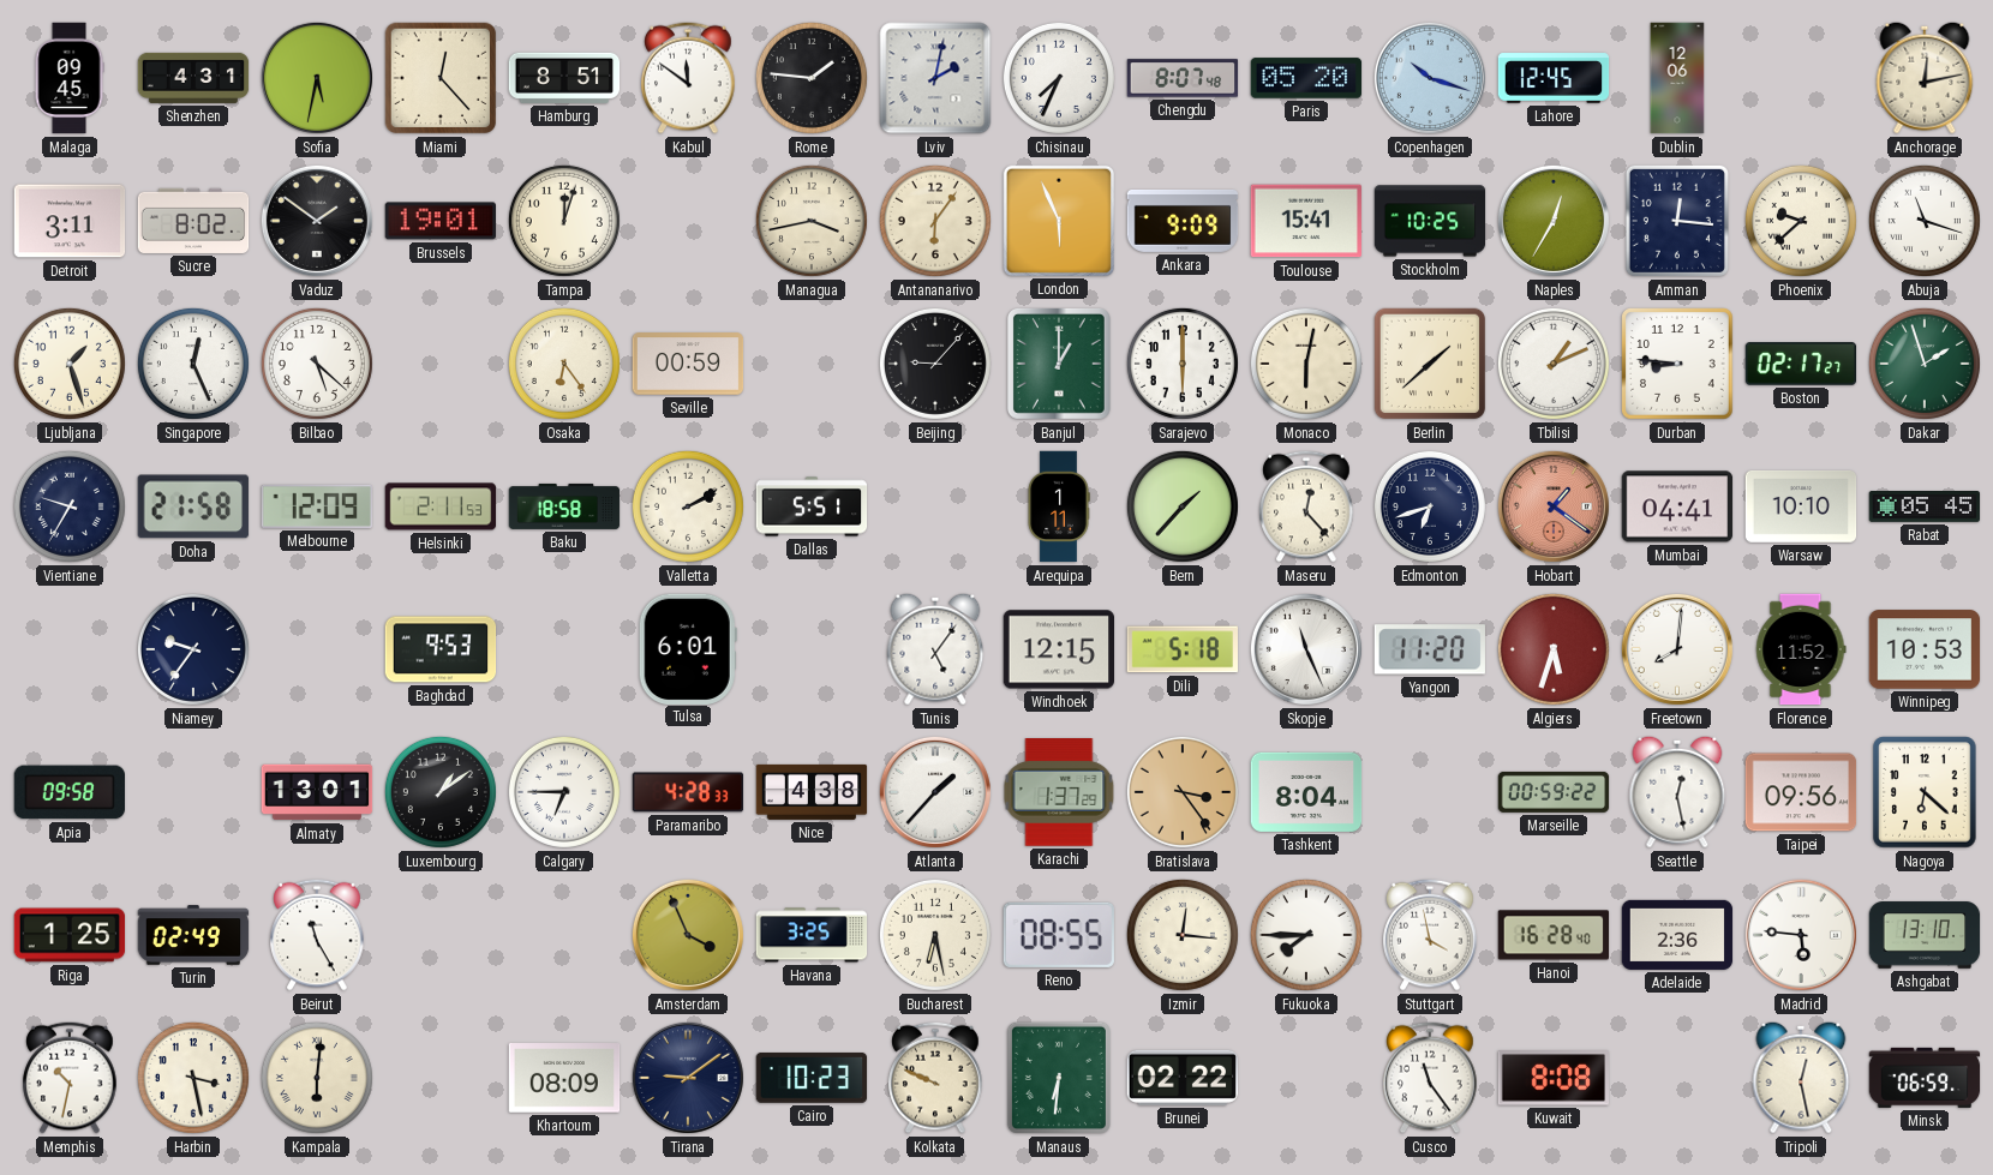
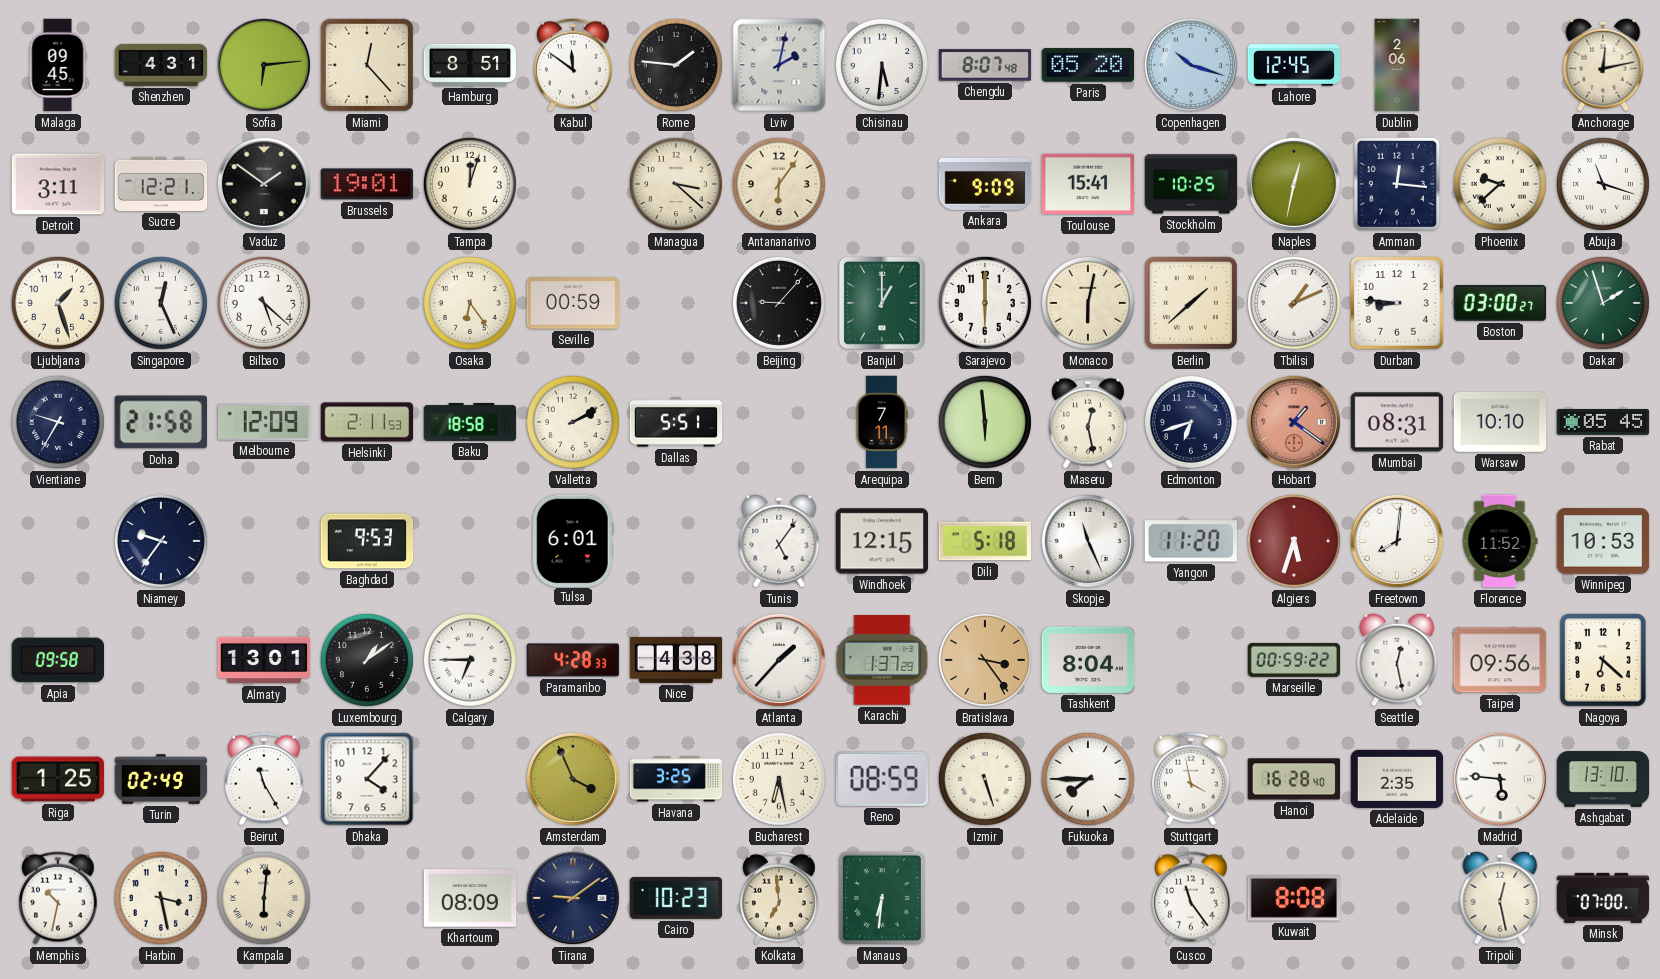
Sofia: 5:32 -> 6:14 (264, 65)
Chisinau: 7:34 -> 5:31 (882, 65)
Dublin: 12:06 -> 2:06 (1397, 65)
Sucre: 8:02 -> 12:21 (161, 184)
Managua: 3:43 -> 3:22 (676, 184)
London: 5:56 -> none (1058, 220)
Naples: 12:35 -> 12:32 (1294, 184)
Boston: 02:17 -> 03:00 (1500, 303)
Arequipa: 1:11 -> 7:11 (882, 422)
Bern: 1:37 -> 5:59 (985, 422)
Maseru: 12:23 -> 12:28 (1088, 422)
Mumbai: 04:41 -> 08:31 (1397, 422)
Dhaka: none -> 4:07 (367, 779)
Reno: 08:55 -> 08:59 (882, 779)
Izmir: 12:16 -> 5:27 (985, 779)
Adelaide: 2:36 -> 2:35 (1397, 779)
Kolkata: 9:49 -> 6:59 (779, 898)
Brunei: 02:22 -> none (1183, 1078)
Minsk: 06:59 -> 07:00 (1603, 898)
